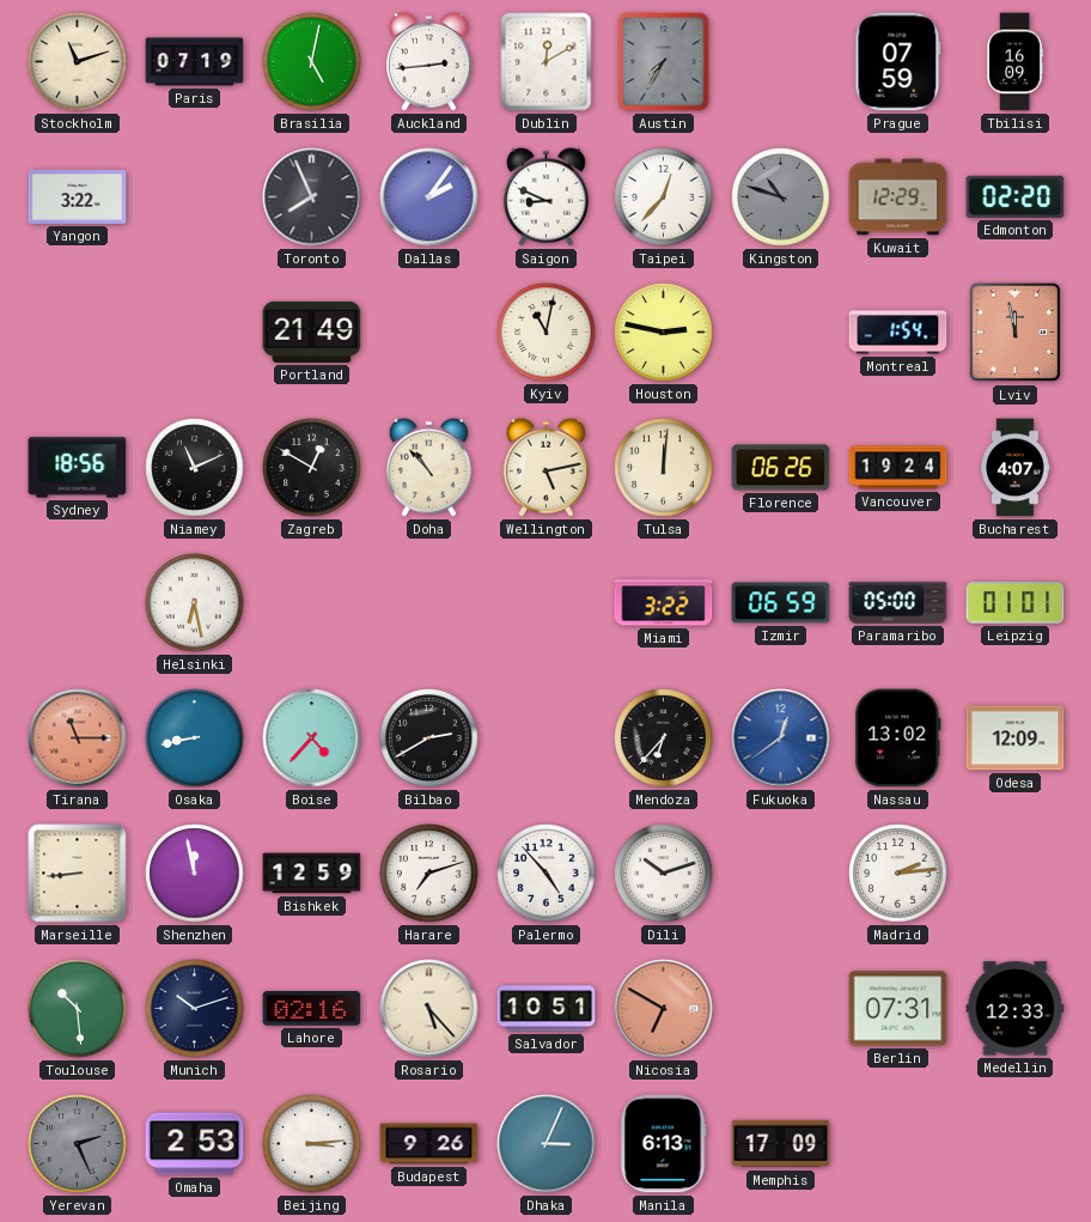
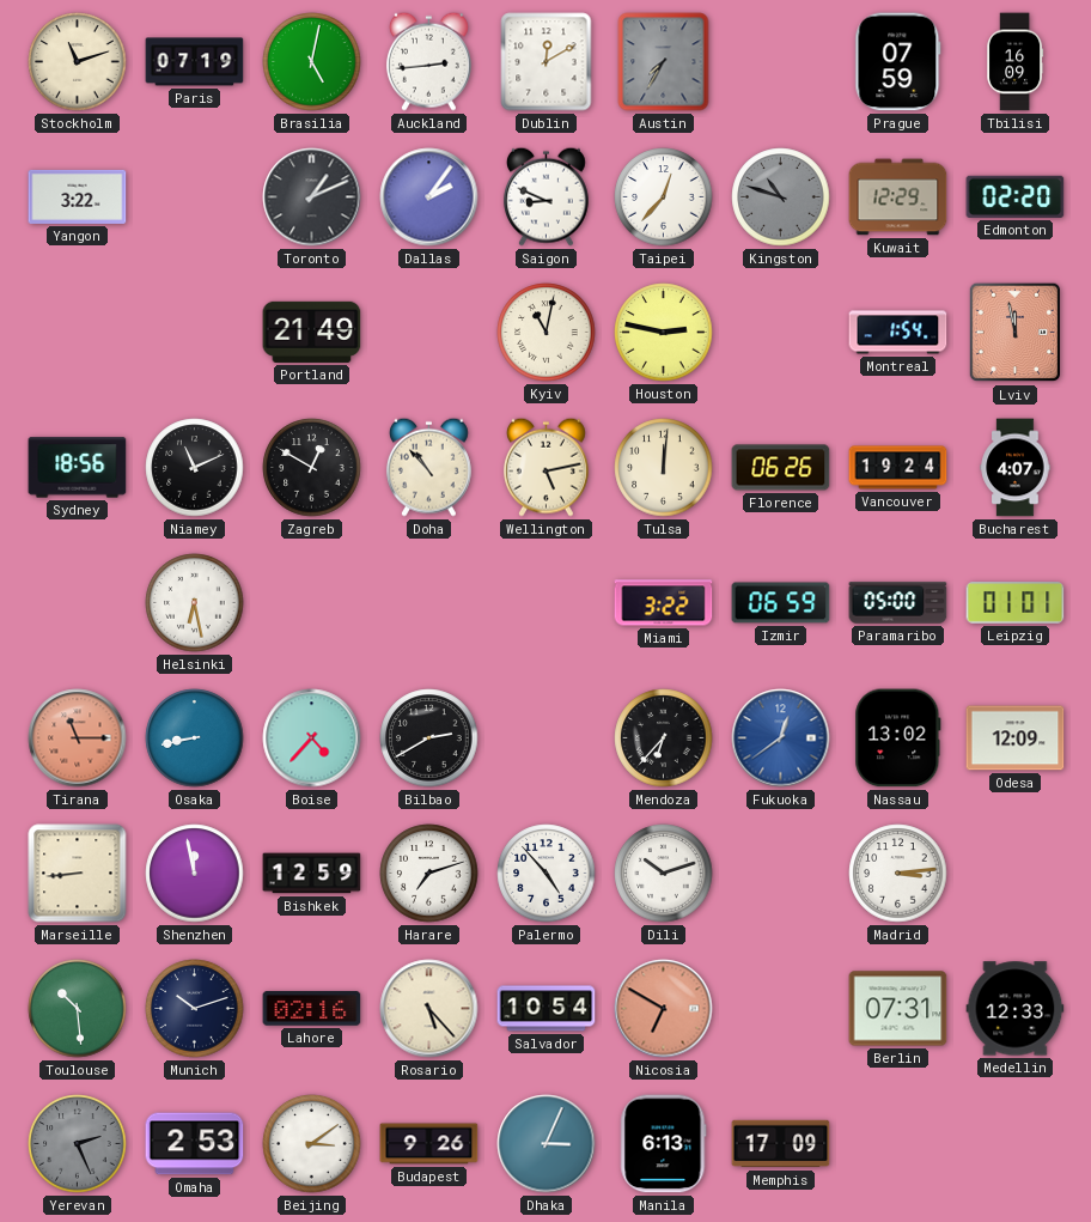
Toronto: 7:56 -> 1:11 (312, 197)
Madrid: 2:14 -> 3:14 (898, 874)
Salvador: 10:51 -> 10:54 (547, 1009)
Beijing: 3:14 -> 3:09 (312, 1144)
